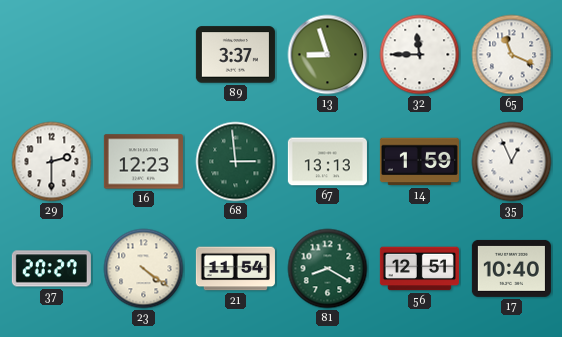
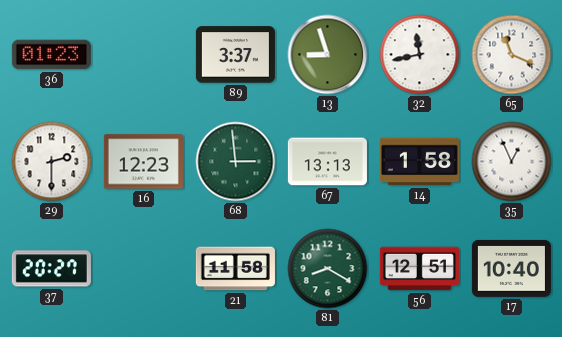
36: none -> 01:23 (51, 55)
32: 11:45 -> 11:43 (420, 55)
14: 1:59 -> 1:58 (419, 162)
23: 4:21 -> none (144, 269)
21: 11:54 -> 11:58 (235, 269)
